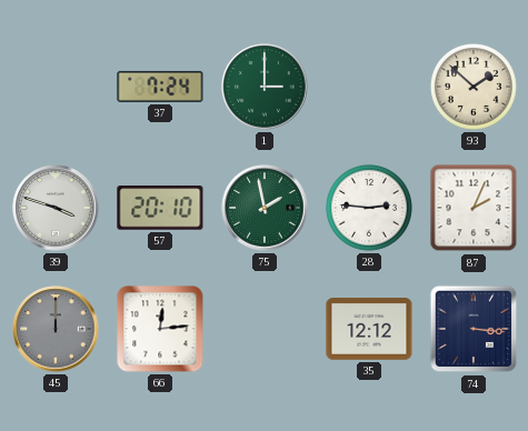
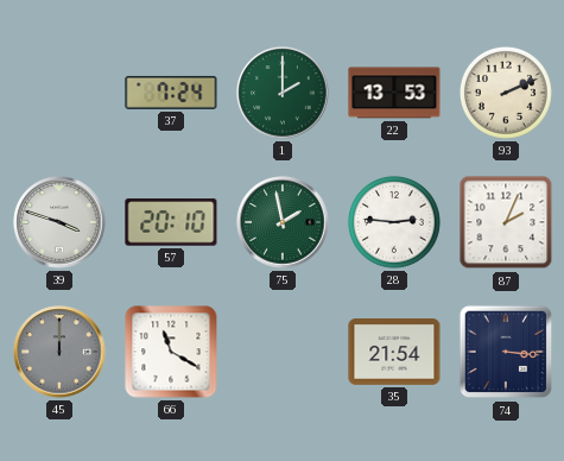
1: 3:00 -> 2:00 (283, 93)
22: none -> 13:53 (394, 93)
93: 1:52 -> 2:11 (506, 93)
66: 12:14 -> 11:20 (171, 352)
35: 12:12 -> 21:54 (394, 353)
